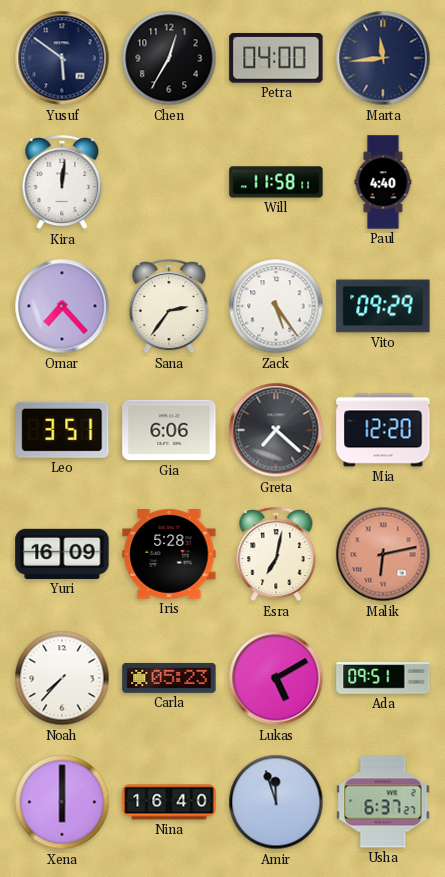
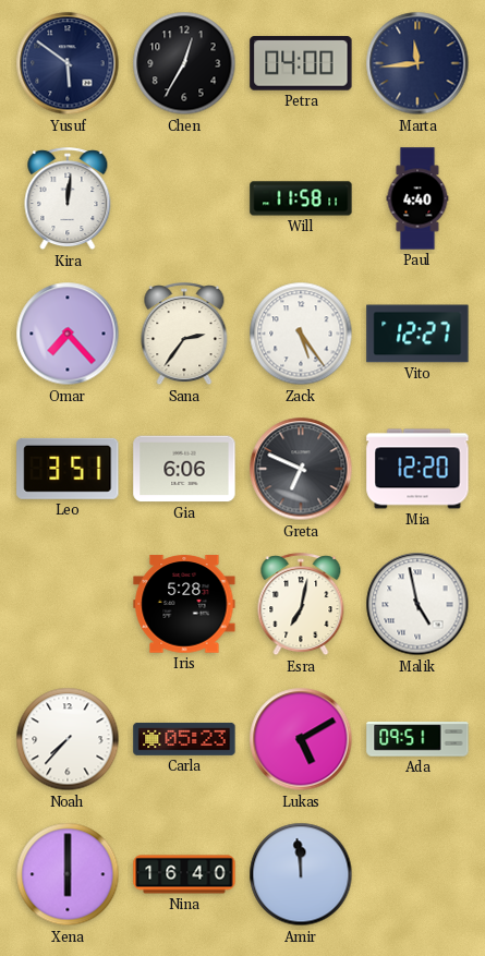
Vito: 09:29 -> 12:27 (417, 334)
Greta: 7:22 -> 6:49 (301, 469)
Yuri: 16:09 -> none (62, 554)
Malik: 6:13 -> 4:58 (417, 604)
Malik dial: salmon -> white (417, 604)
Amir: 11:57 -> 11:59 (301, 874)
Usha: 6:37 -> none (383, 802)
